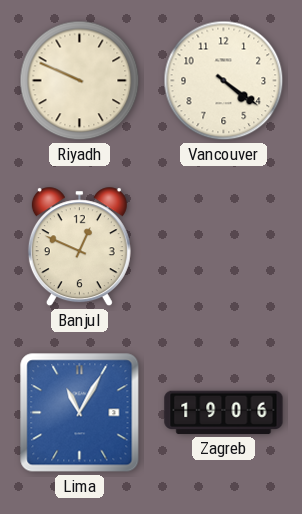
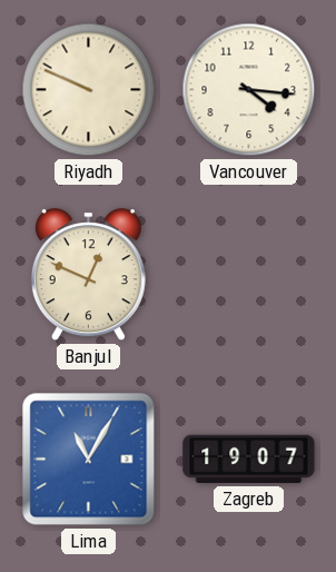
Vancouver: 4:21 -> 4:16 (249, 90)
Zagreb: 19:06 -> 19:07 (249, 460)
